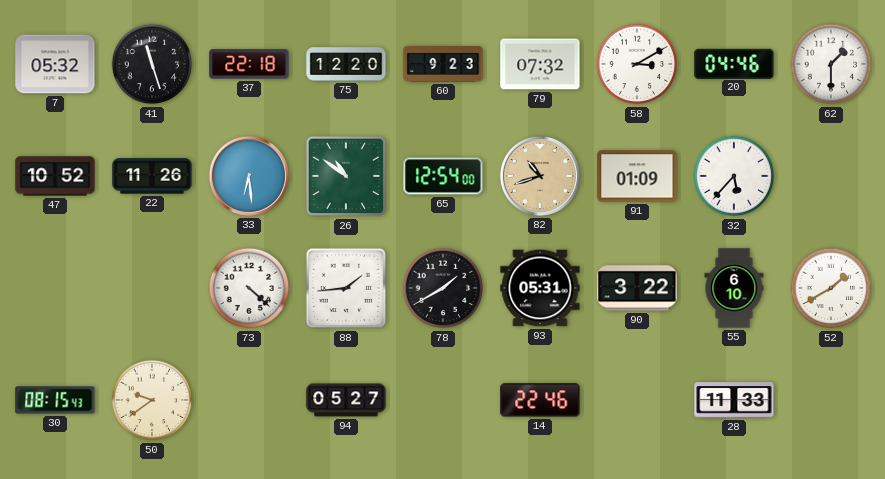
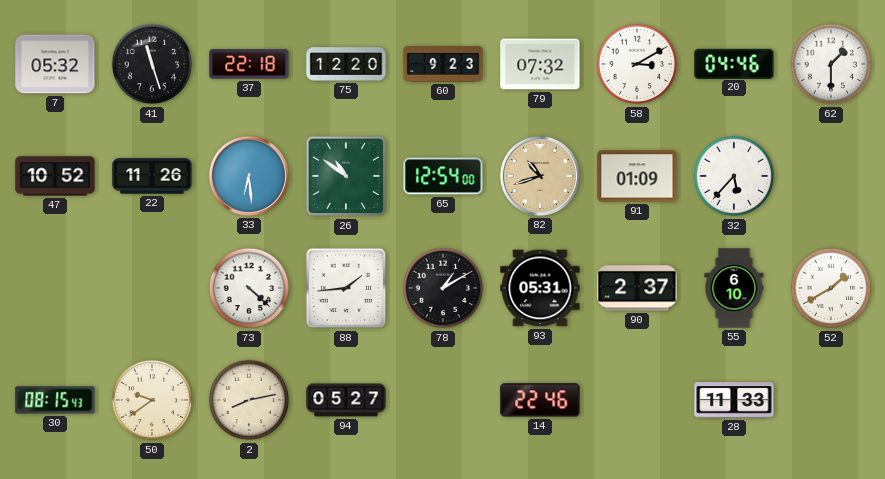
78: 1:40 -> 1:10 (443, 288)
90: 3:22 -> 2:37 (637, 288)
2: none -> 8:13 (249, 400)
